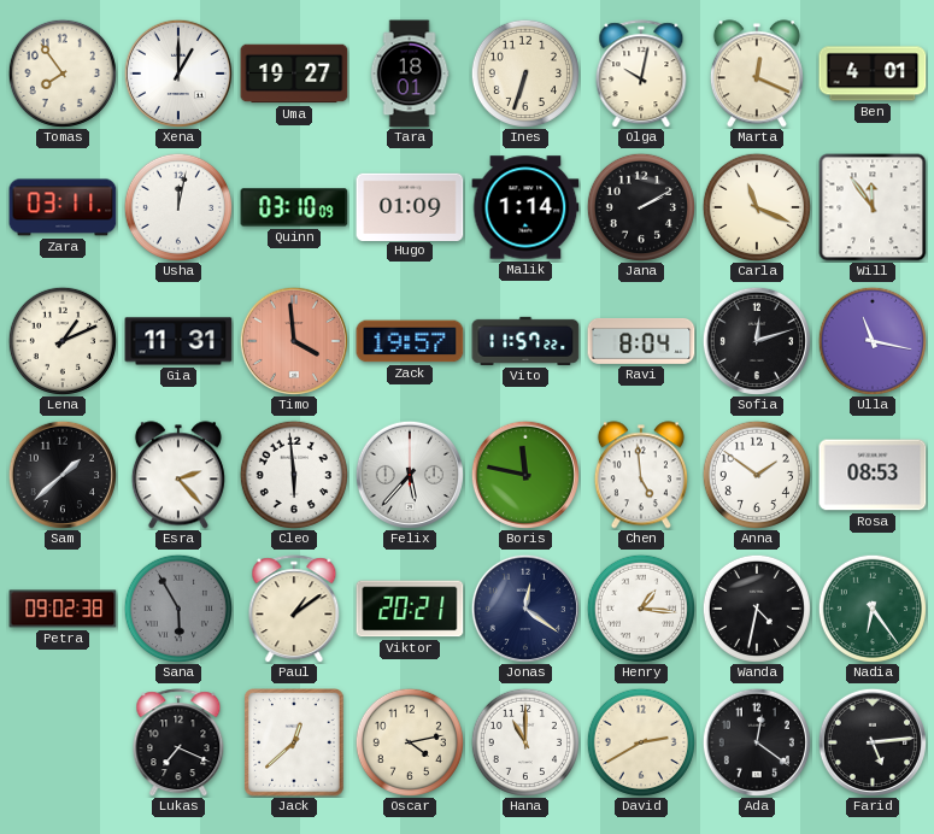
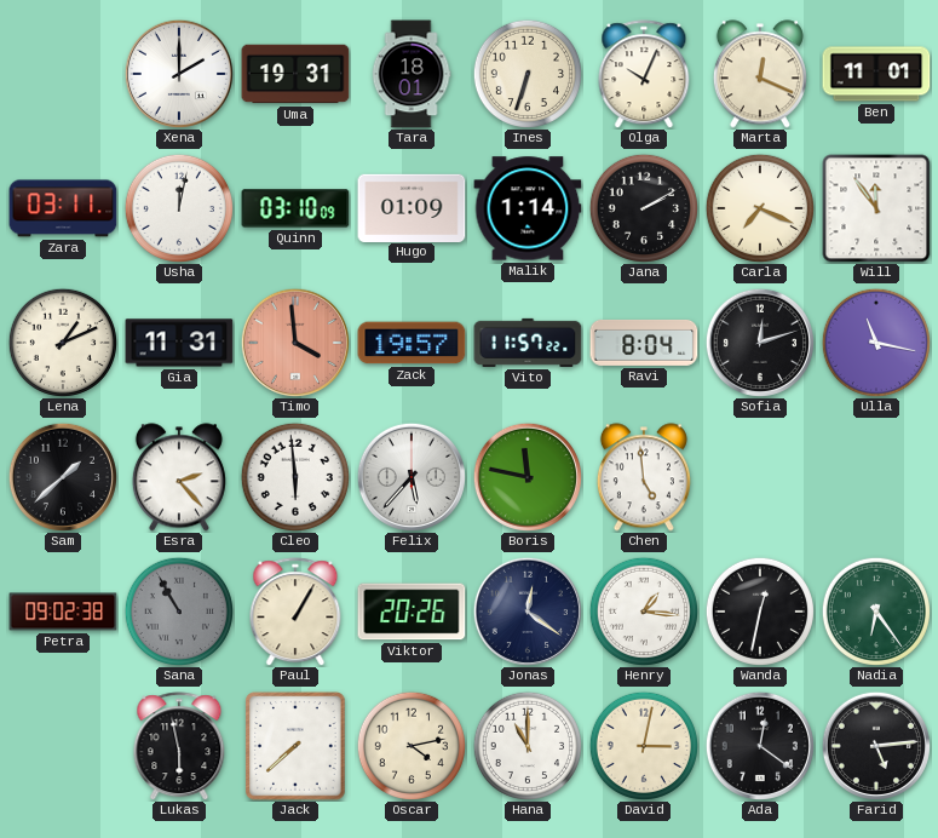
Tomas: 7:54 -> none (61, 72)
Xena: 1:00 -> 2:00 (179, 74)
Uma: 19:27 -> 19:31 (295, 74)
Olga: 10:02 -> 10:04 (644, 74)
Ben: 4:01 -> 11:01 (876, 74)
Carla: 11:19 -> 7:19 (759, 207)
Anna: 1:51 -> none (756, 474)
Rosa: 08:53 -> none (873, 475)
Sana: 5:55 -> 10:55 (178, 610)
Paul: 1:09 -> 1:05 (295, 612)
Viktor: 20:21 -> 20:26 (412, 612)
Wanda: 4:32 -> 12:32 (759, 610)
Lukas: 7:19 -> 5:58 (179, 746)
Jack: 12:38 -> 7:38 (295, 746)
David: 2:40 -> 3:02 (643, 745)
